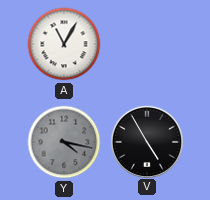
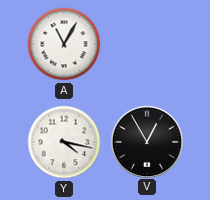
Y dial: grey -> white (64, 142)
V: 4:55 -> 12:55 (146, 141)
